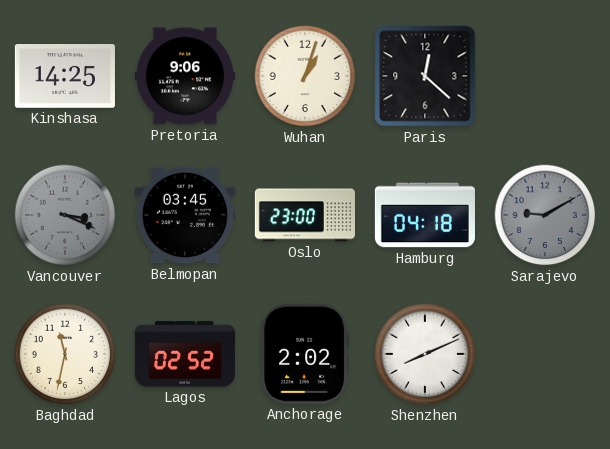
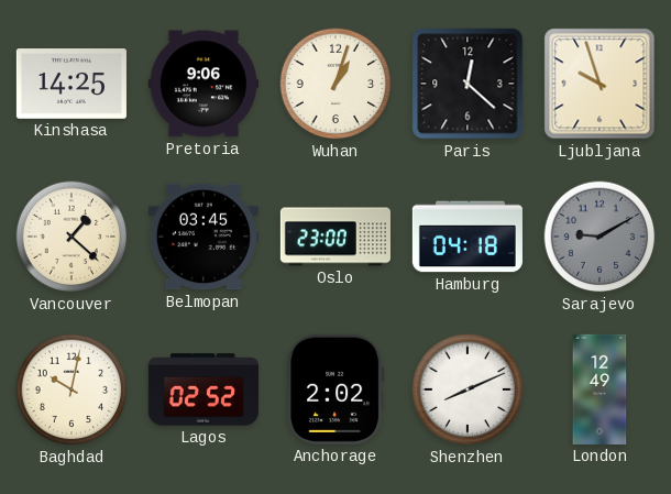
Ljubljana: none -> 9:57 (599, 84)
Vancouver: 3:19 -> 1:22 (71, 237)
Vancouver dial: grey -> cream (71, 237)
Baghdad: 11:32 -> 10:02 (71, 389)
London: none -> 12:49 (599, 389)
